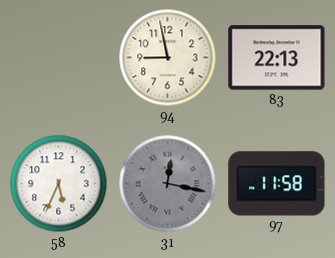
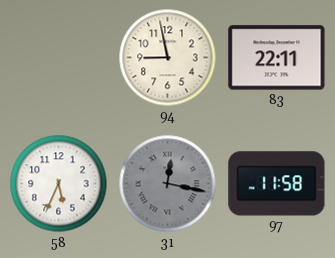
83: 22:13 -> 22:11 (277, 58)
